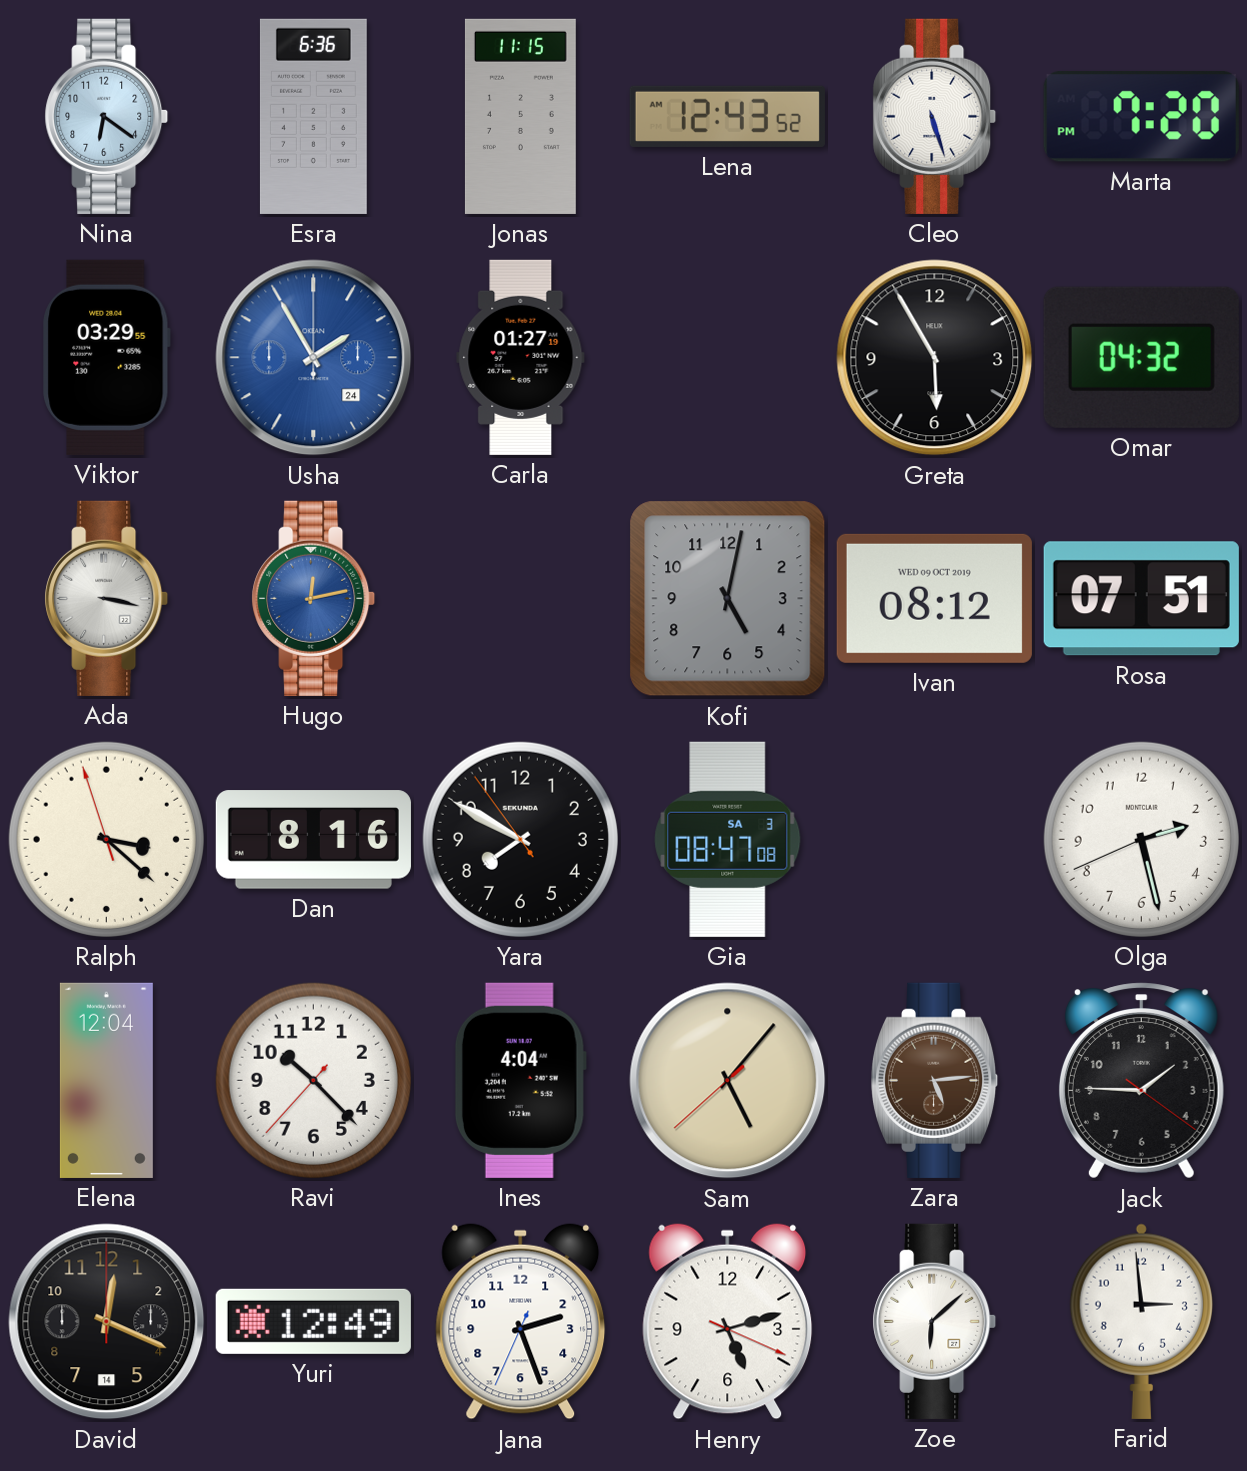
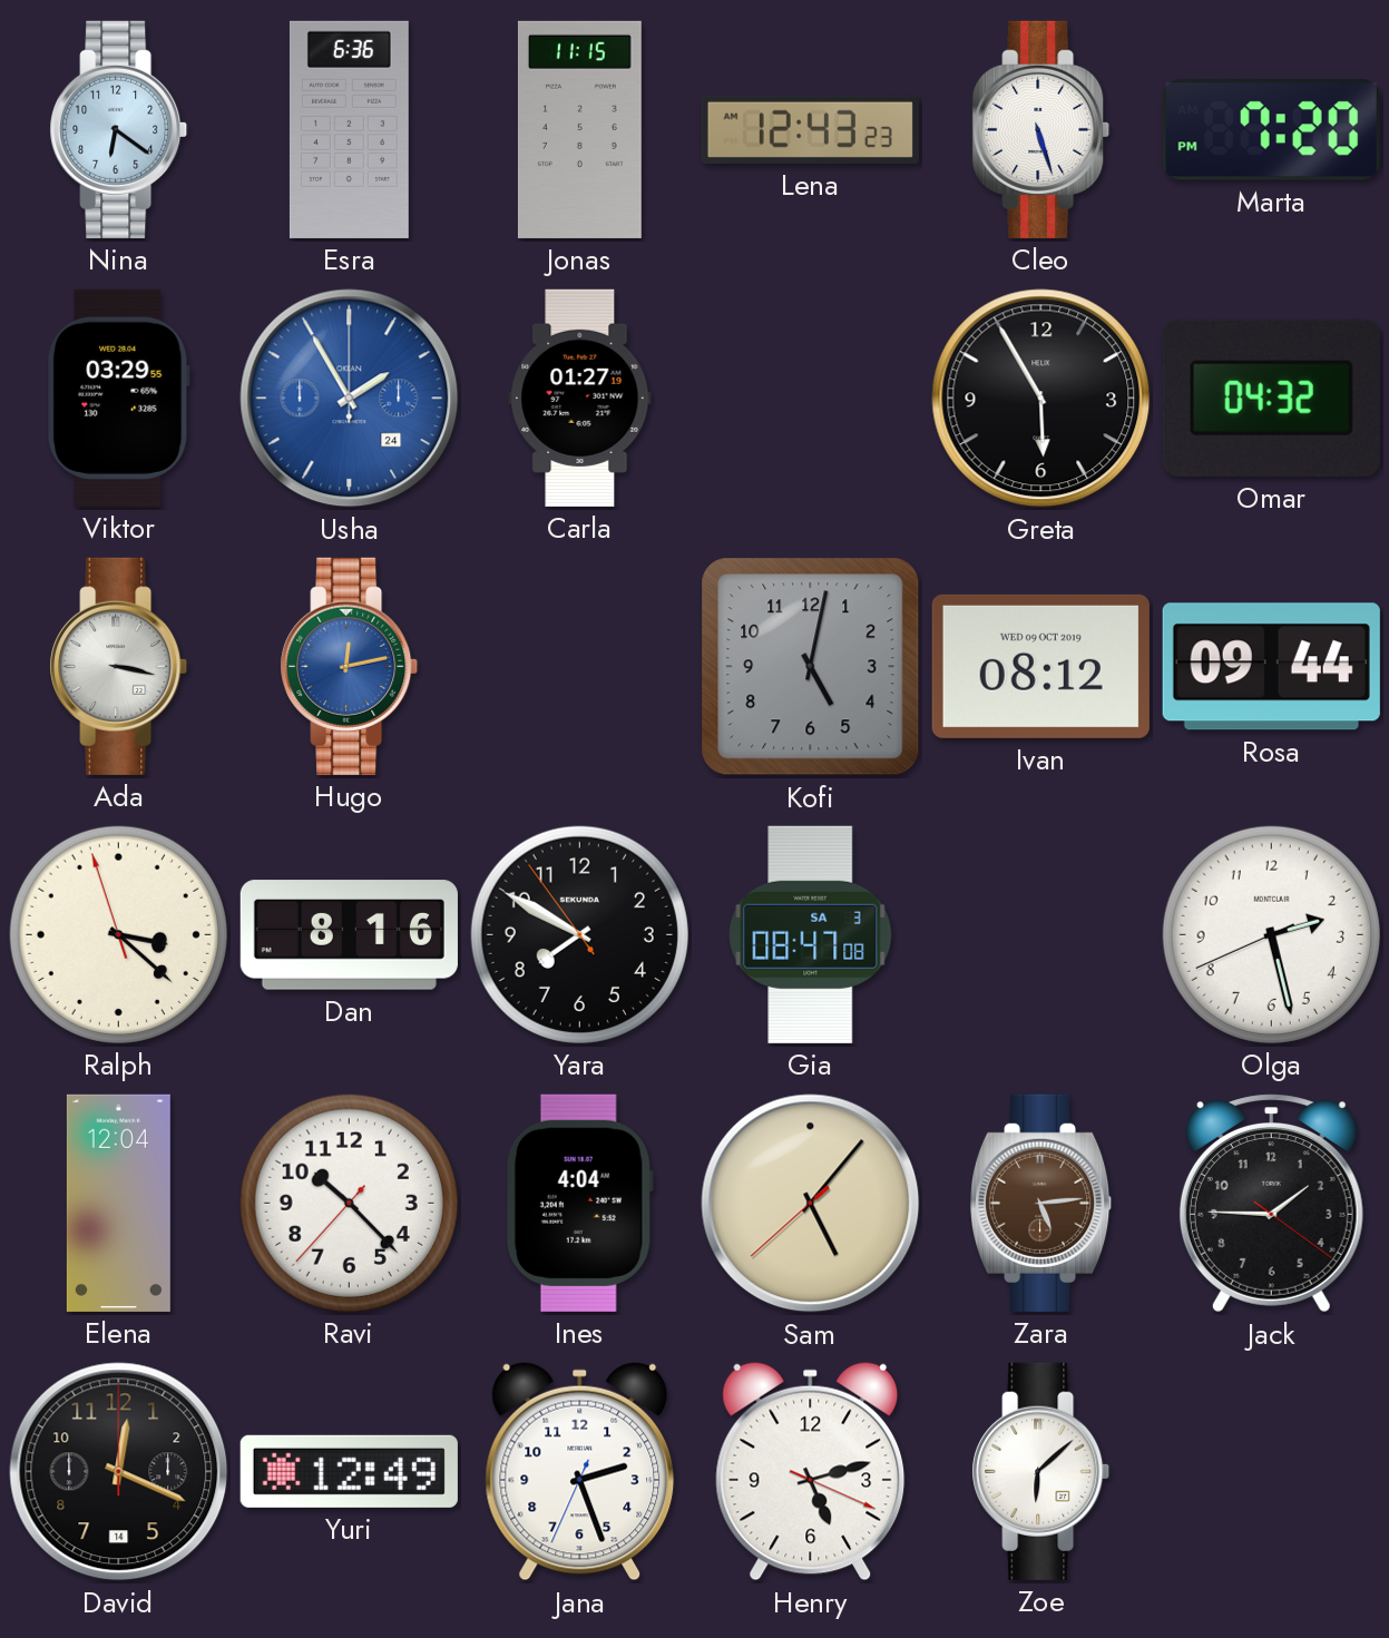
Lena: 12:43:52 -> 12:43:23 (810, 129)
Rosa: 07:51 -> 09:44 (1271, 667)
Farid: 2:59 -> none (1141, 1321)
